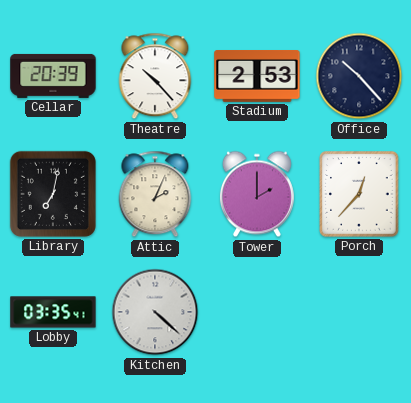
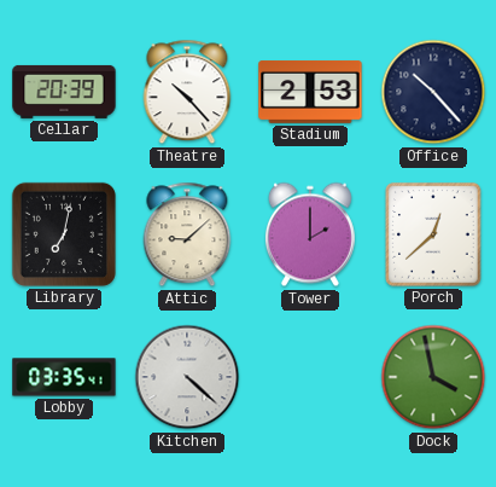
Attic: 2:04 -> 9:08 (187, 234)
Porch: 12:37 -> 12:38 (433, 234)
Dock: none -> 3:58 (433, 377)
